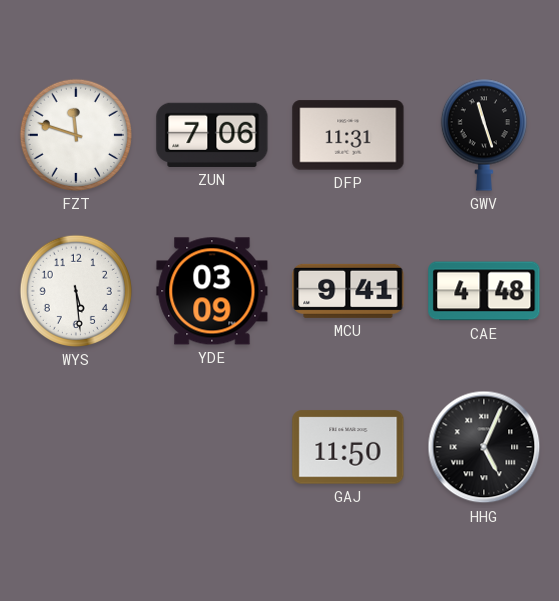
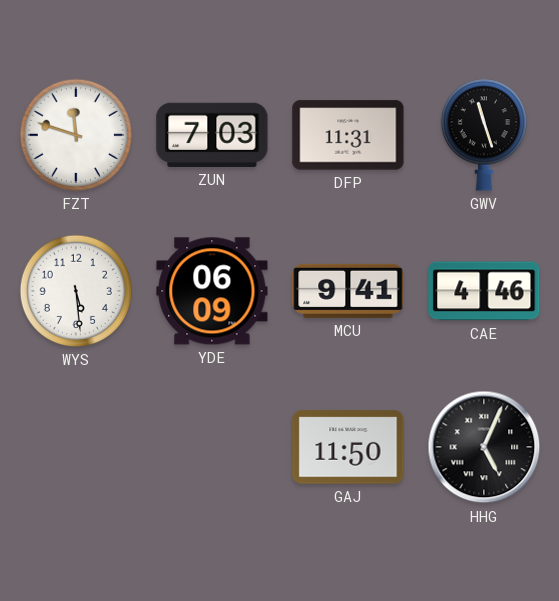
ZUN: 7:06 -> 7:03 (212, 135)
YDE: 03:09 -> 06:09 (212, 291)
CAE: 4:48 -> 4:46 (484, 291)
